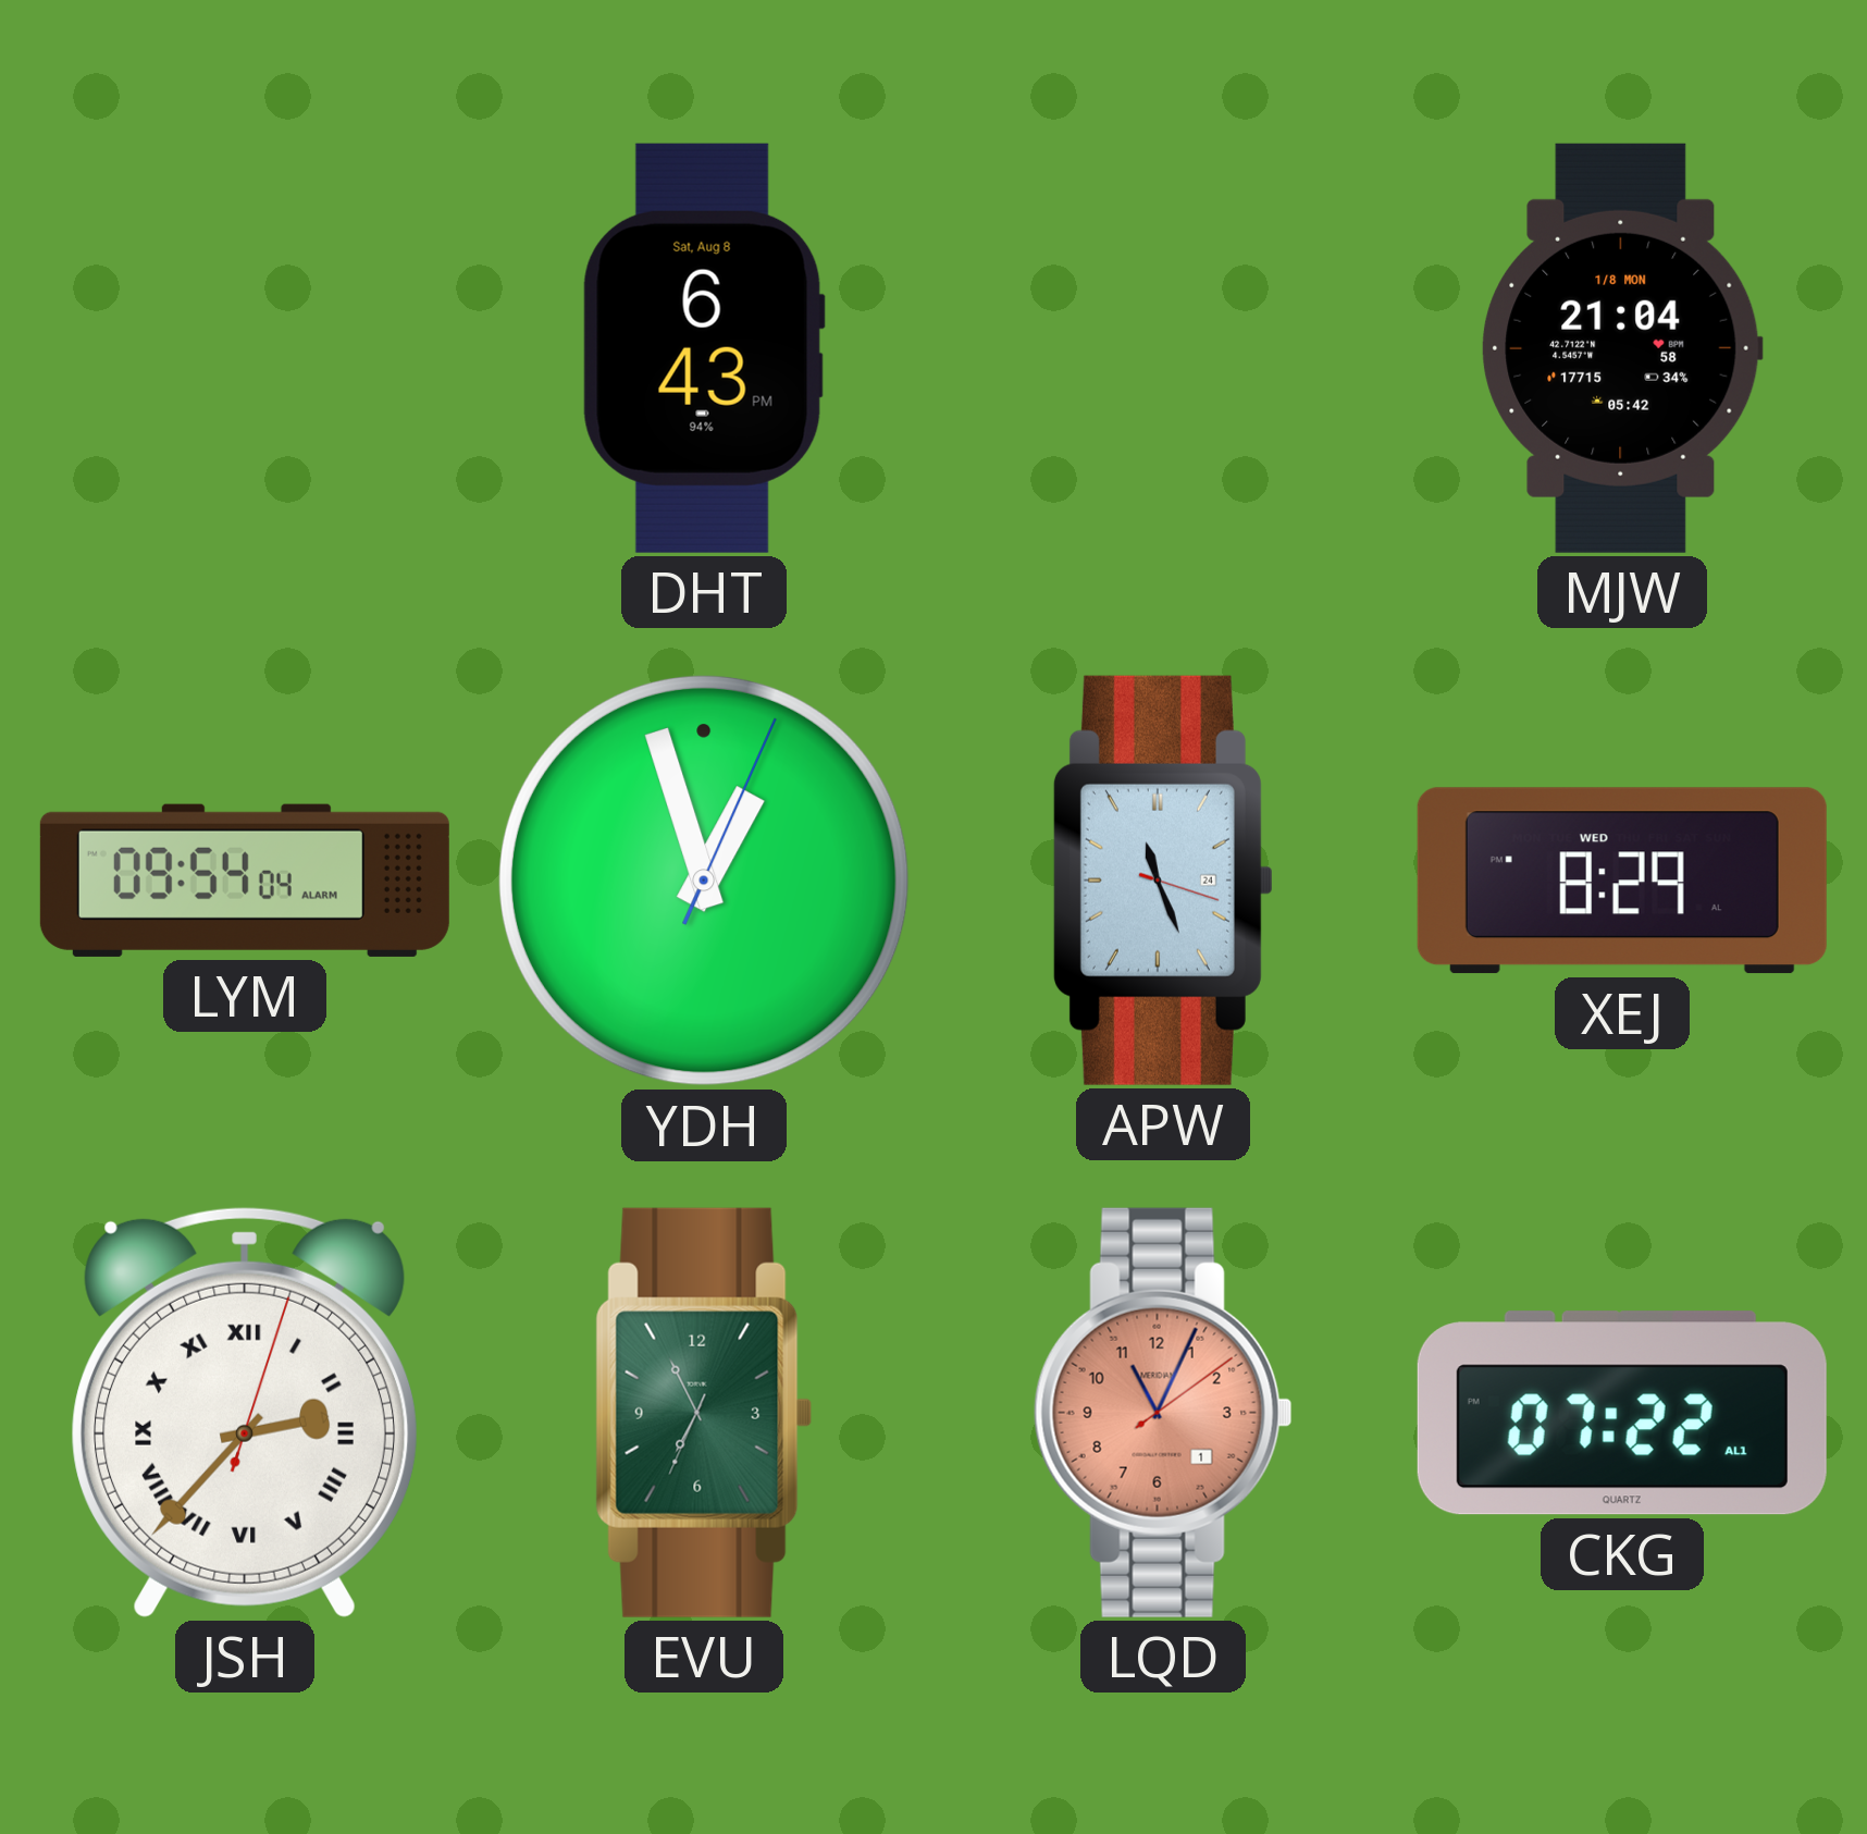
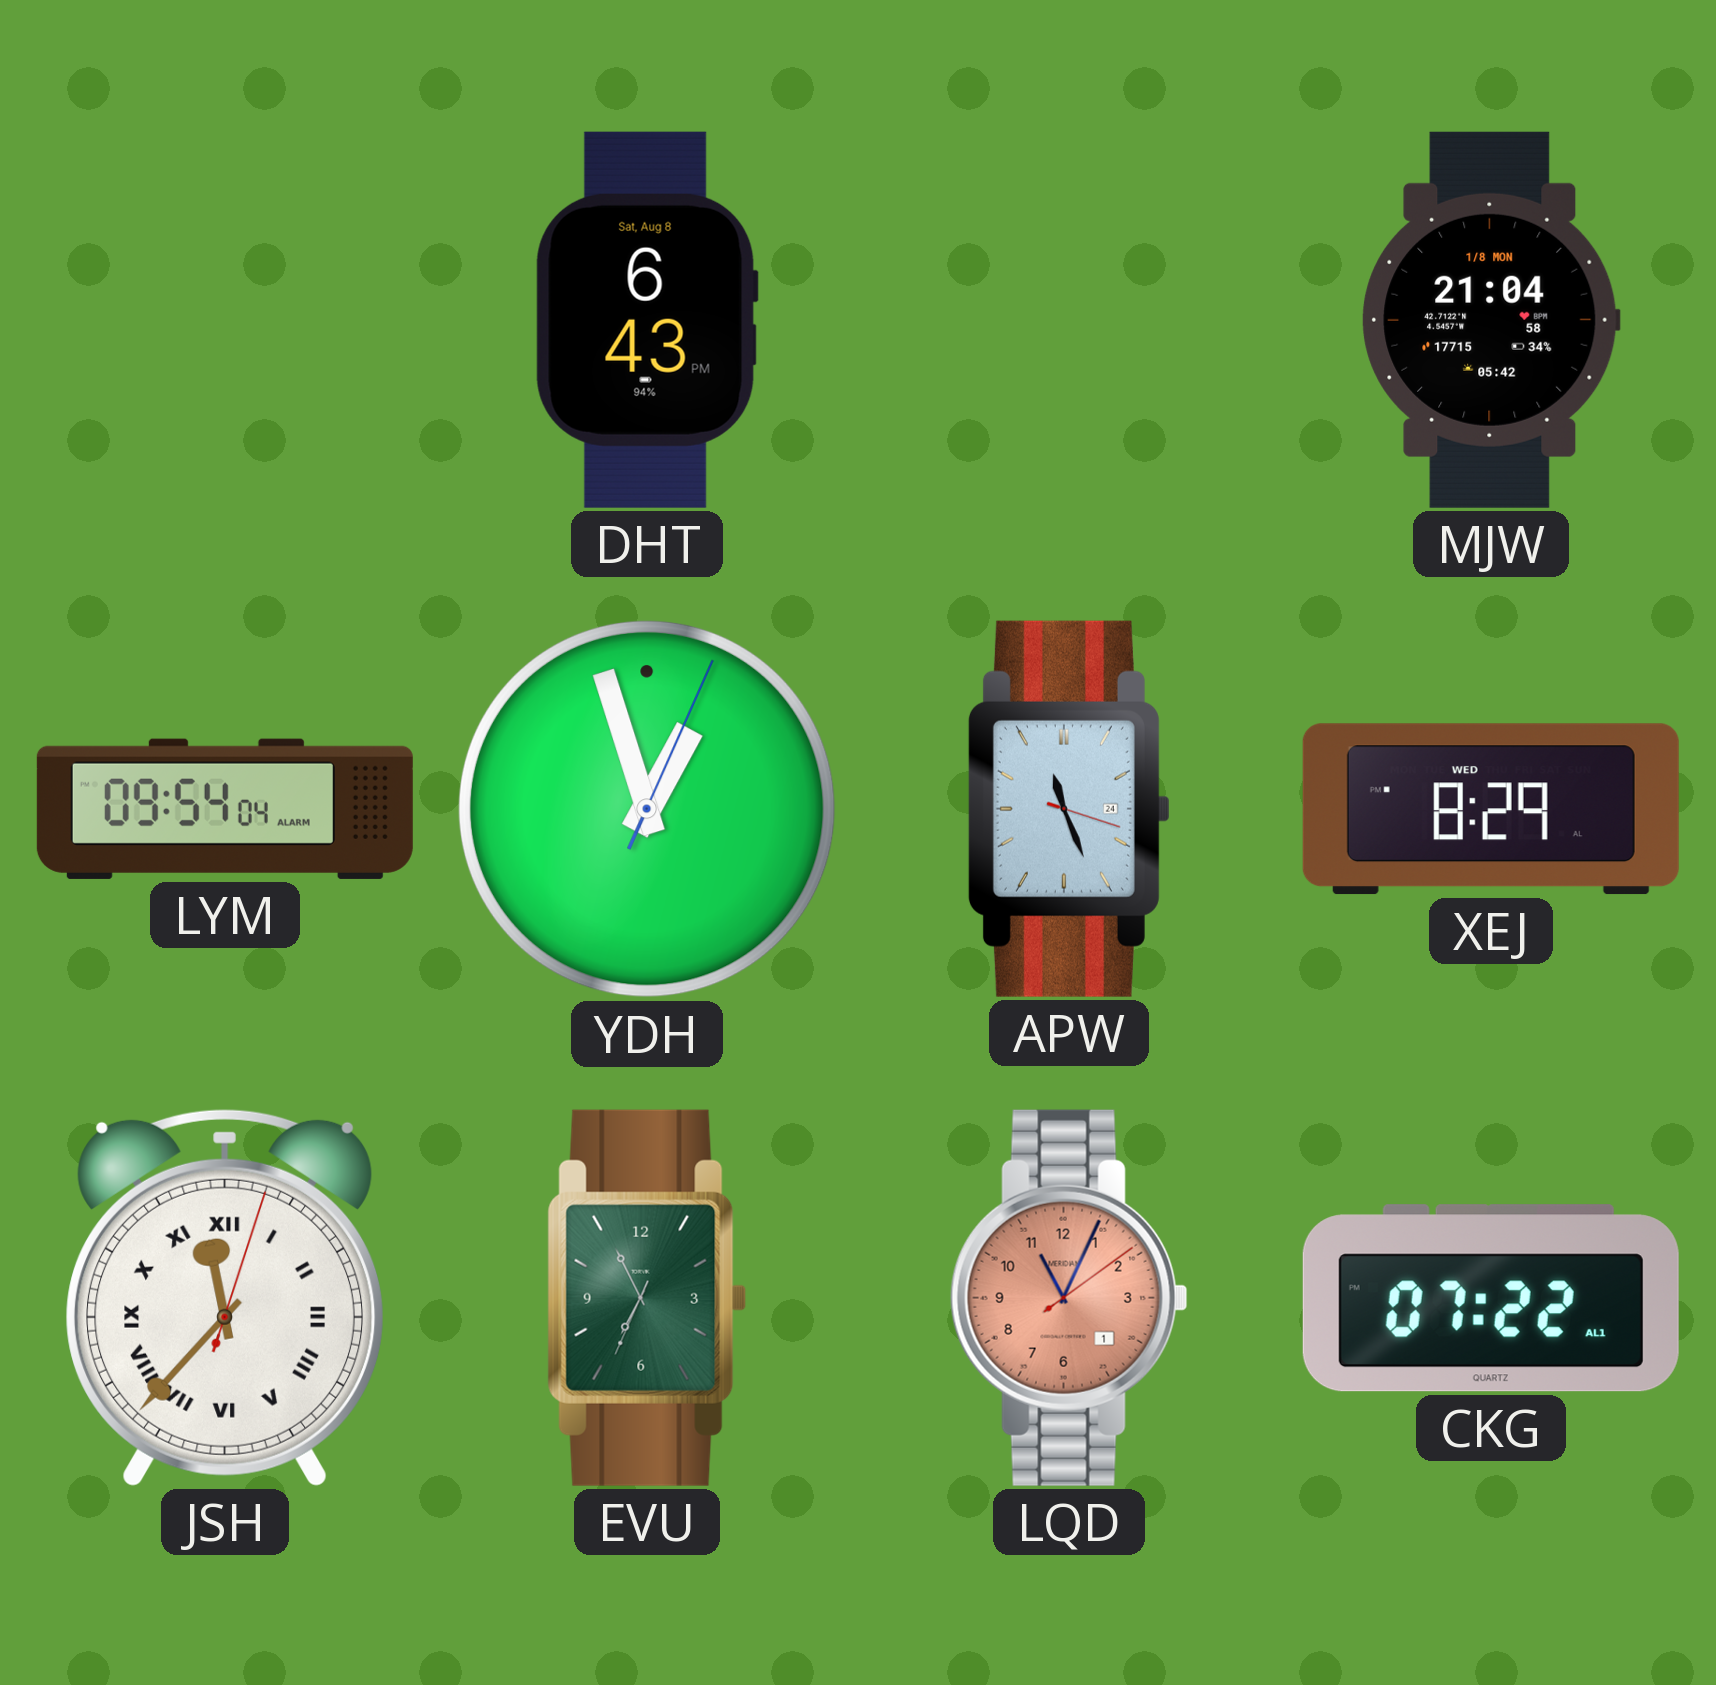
JSH: 2:37 -> 11:37 (224, 1297)
